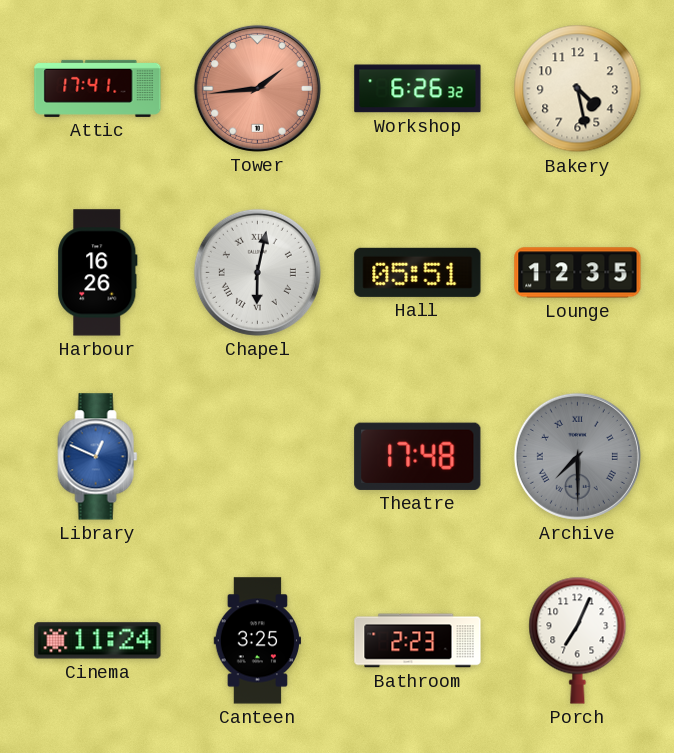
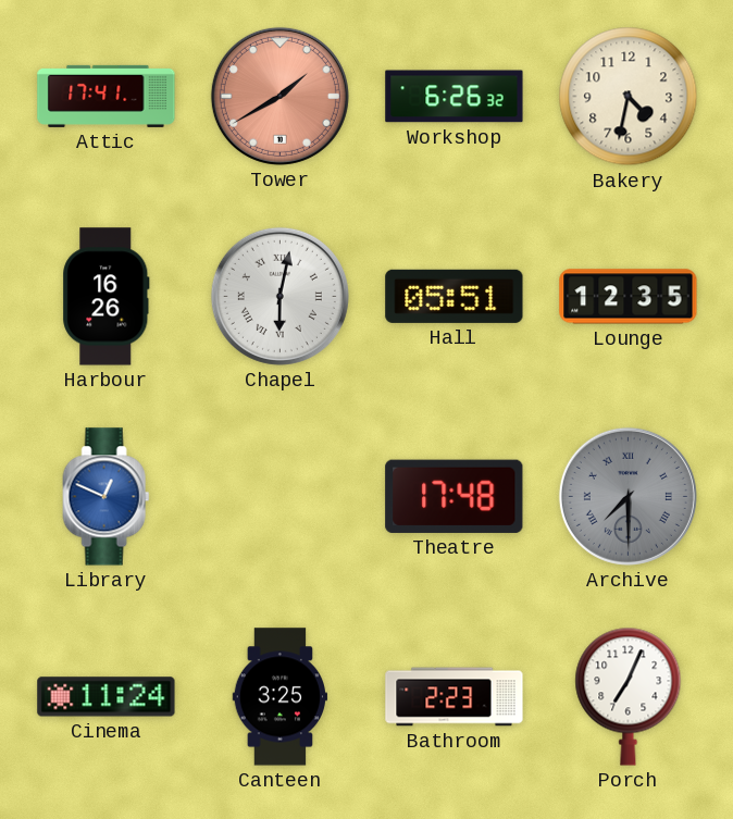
Tower: 1:44 -> 1:40 (279, 96)
Bakery: 4:28 -> 4:32 (629, 97)
